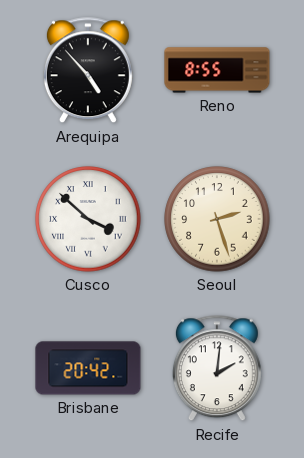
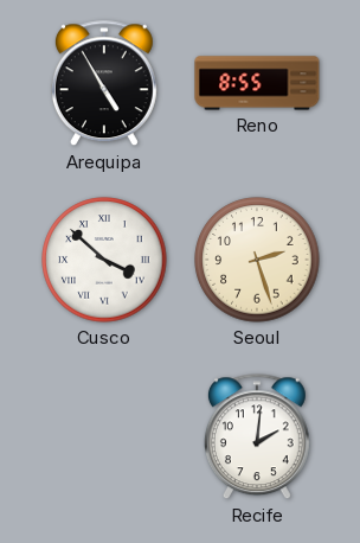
Arequipa: 4:53 -> 4:55 (104, 84)
Brisbane: 20:42 -> none (88, 368)
